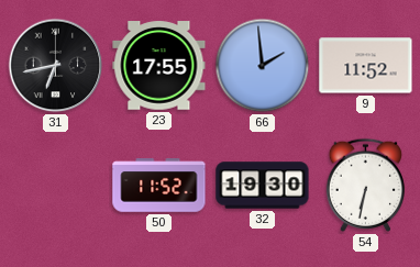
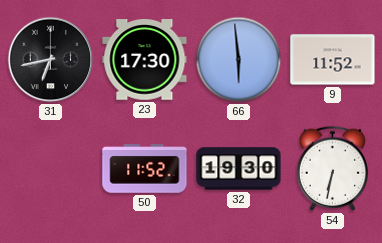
23: 17:55 -> 17:30 (145, 60)
66: 1:59 -> 5:59 (239, 60)
